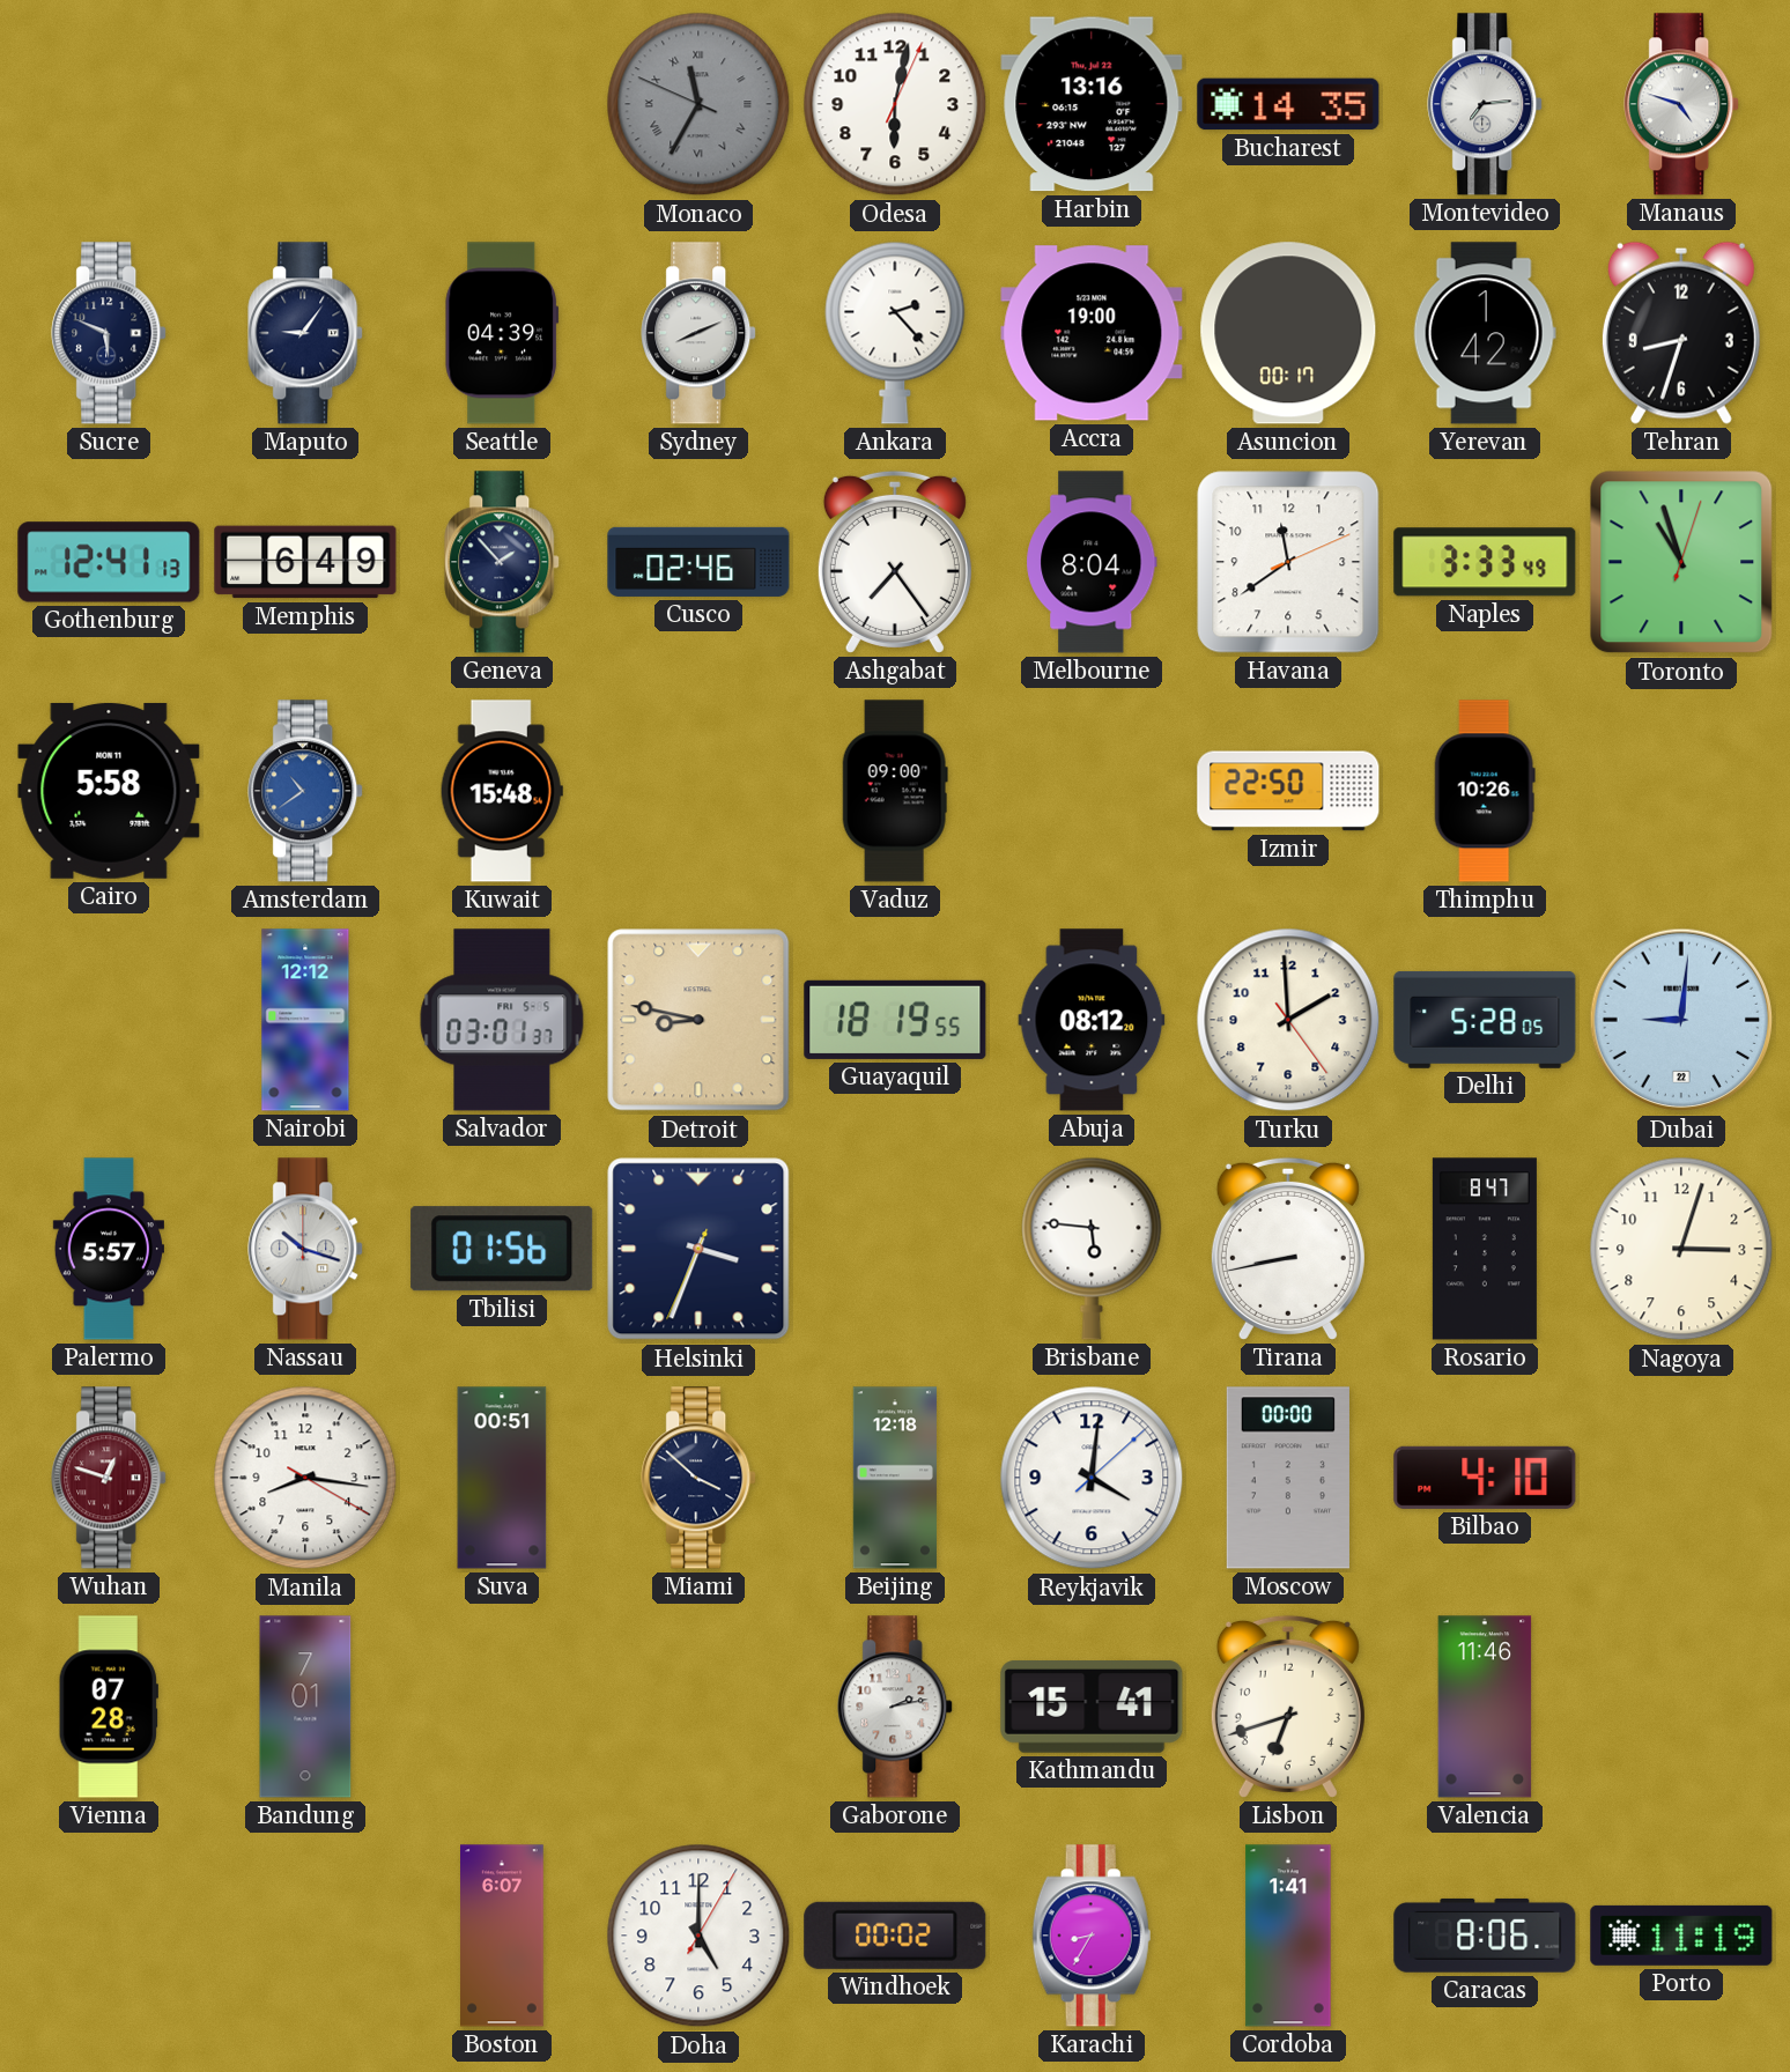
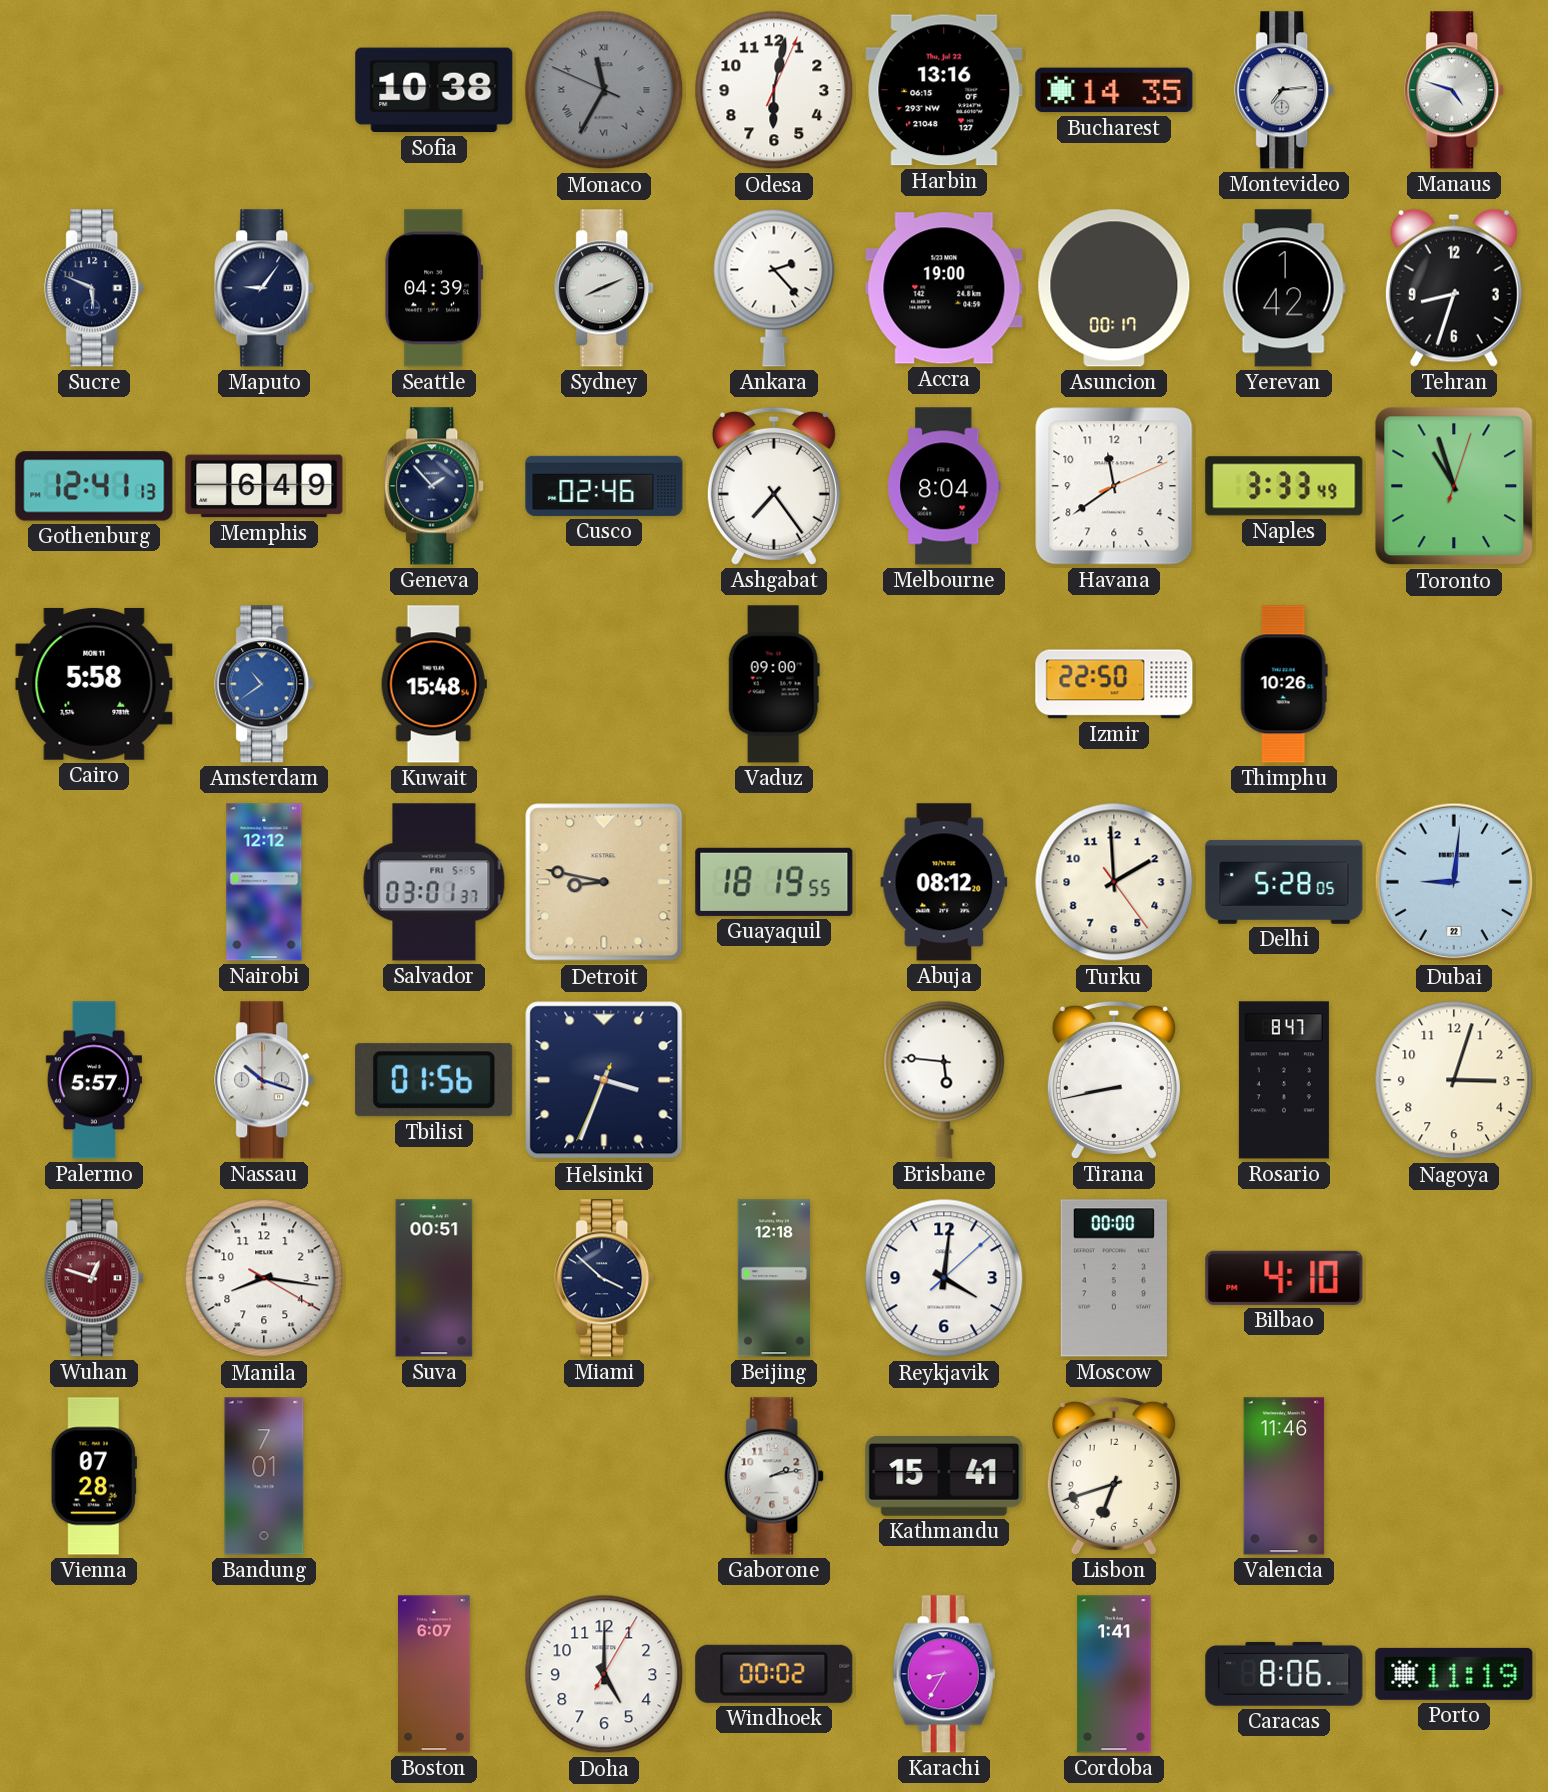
Sofia: none -> 10:38 (434, 90)
